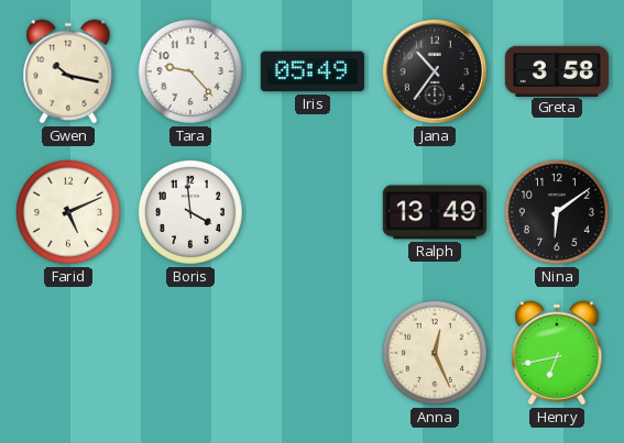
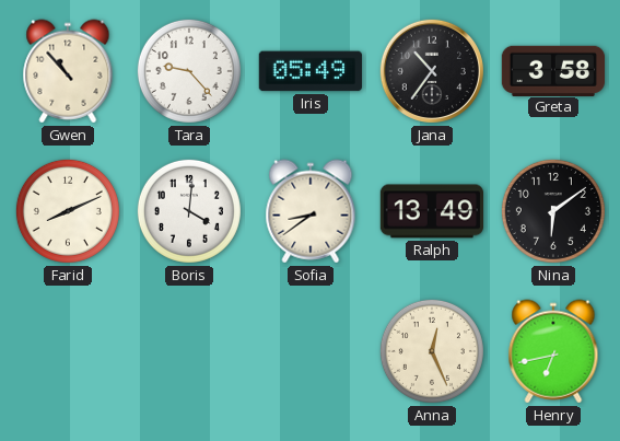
Gwen: 10:17 -> 10:53 (68, 71)
Farid: 5:11 -> 8:11 (68, 211)
Boris: 3:59 -> 4:01 (189, 211)
Sofia: none -> 8:39 (311, 211)
